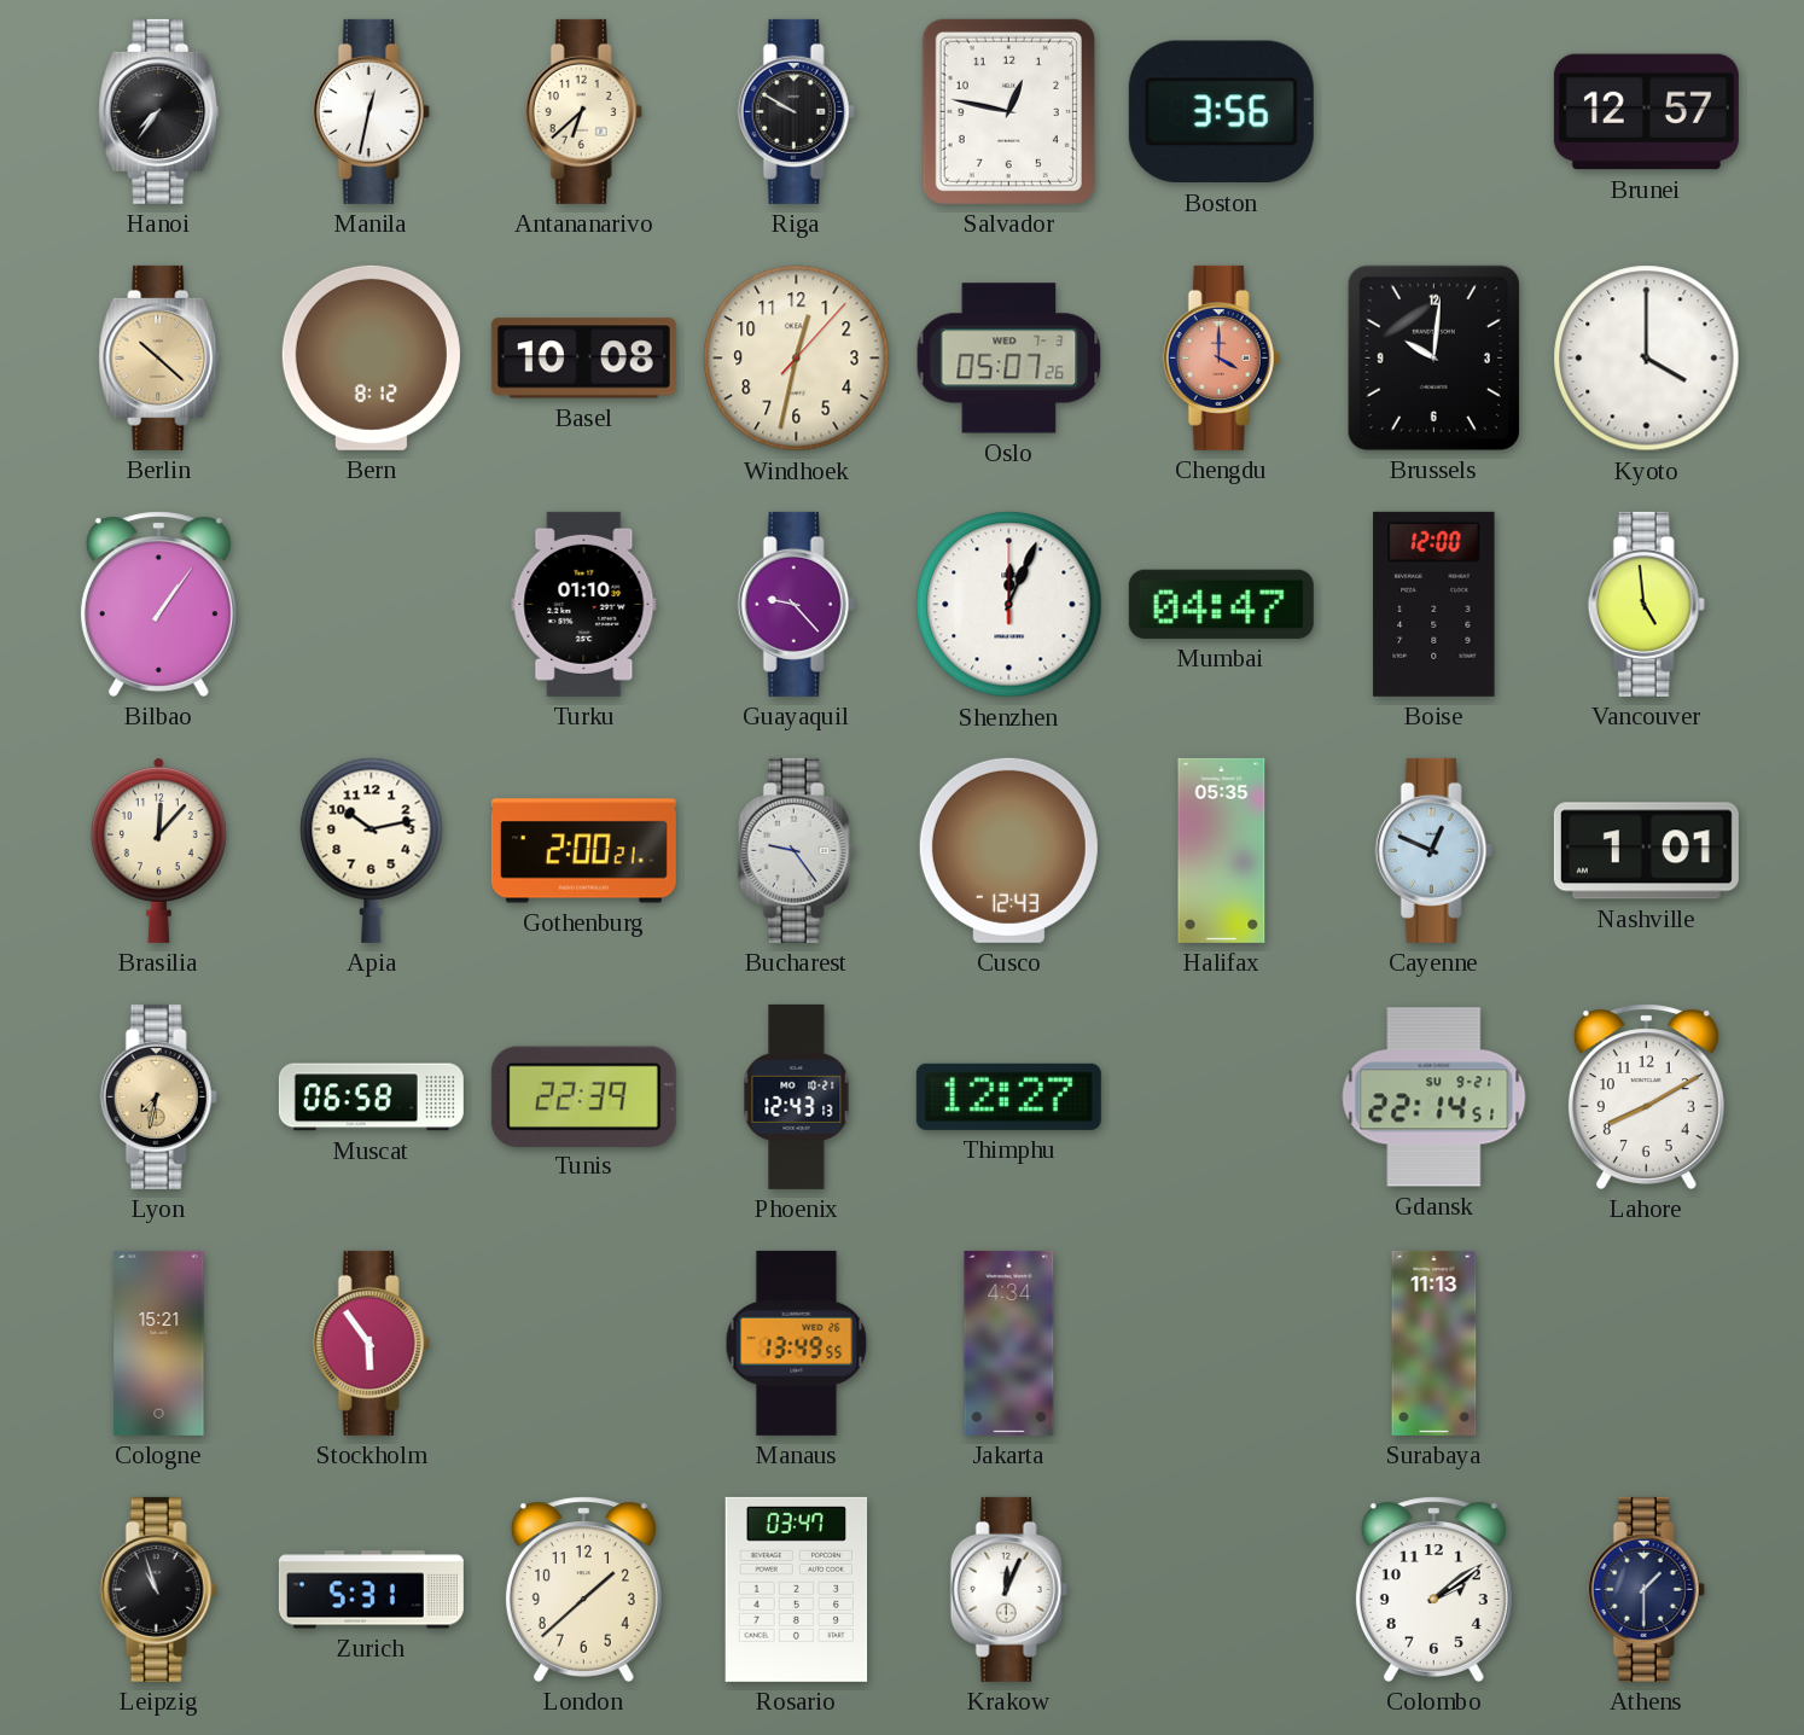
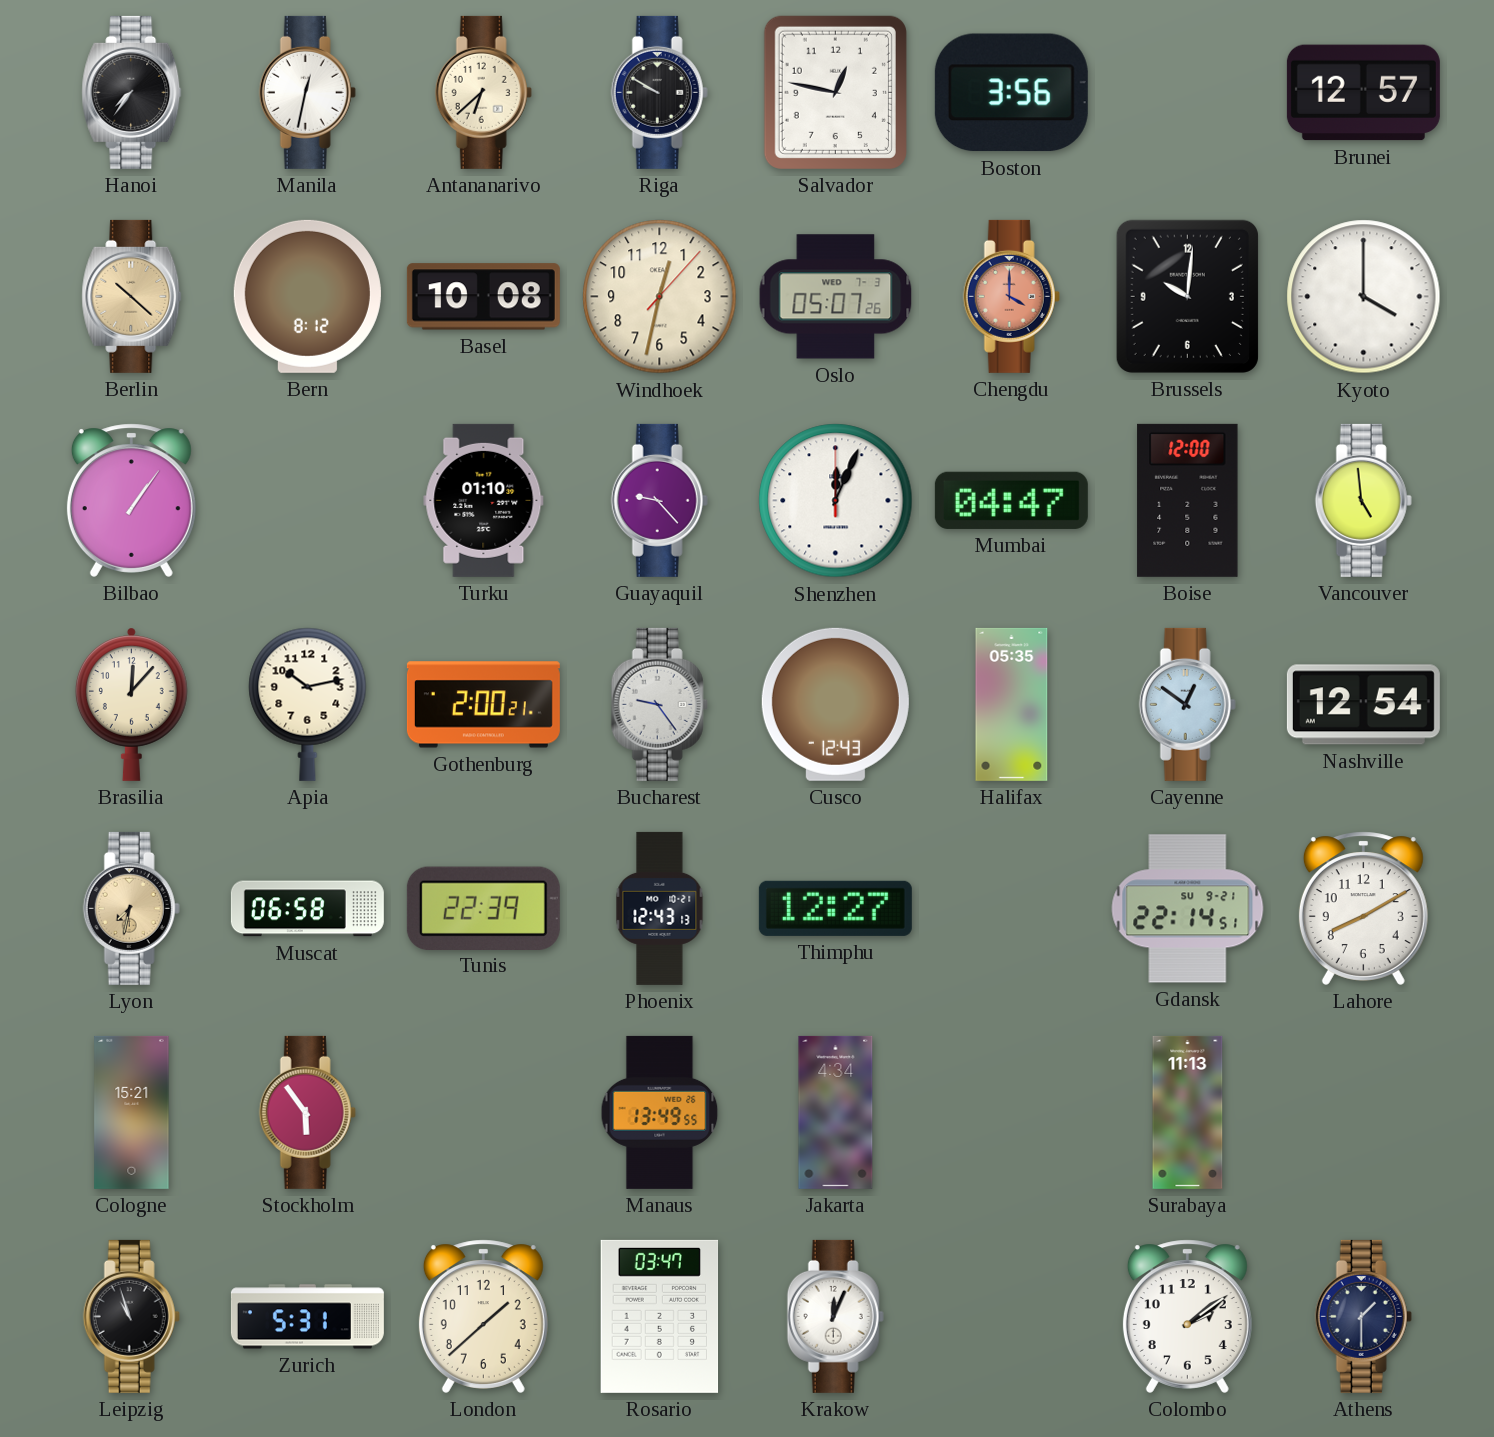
Cayenne: 12:49 -> 12:51 (1187, 704)
Nashville: 1:01 -> 12:54 (1363, 705)
